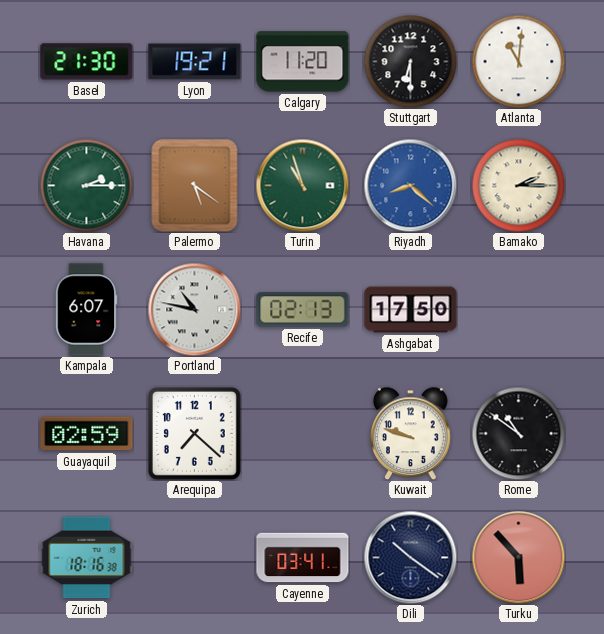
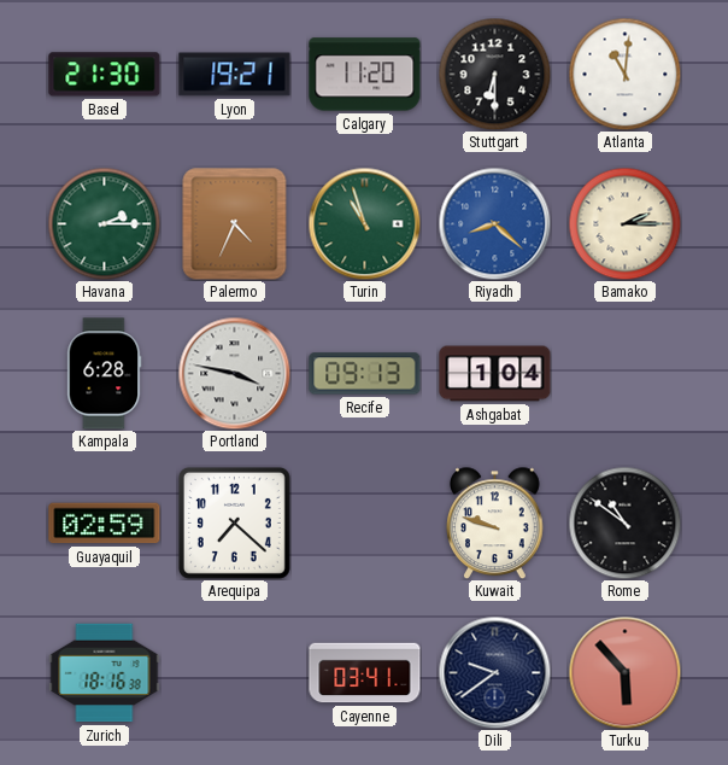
Palermo: 5:21 -> 4:34 (235, 224)
Kampala: 6:07 -> 6:28 (105, 374)
Portland: 10:47 -> 3:47 (234, 373)
Recife: 02:13 -> 09:13 (365, 374)
Ashgabat: 17:50 -> 1:04 (495, 374)
Dili: 10:21 -> 9:39 (494, 672)
